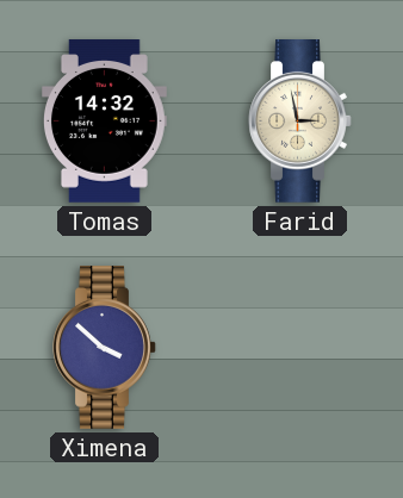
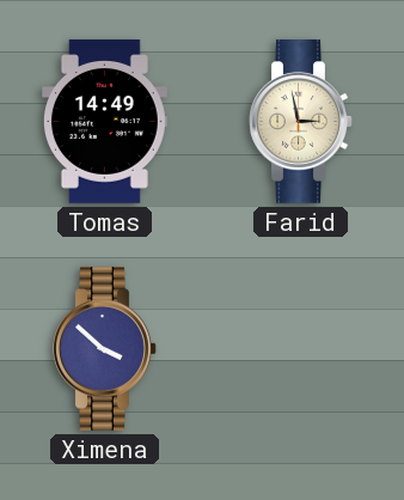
Tomas: 14:32 -> 14:49 (105, 122)
